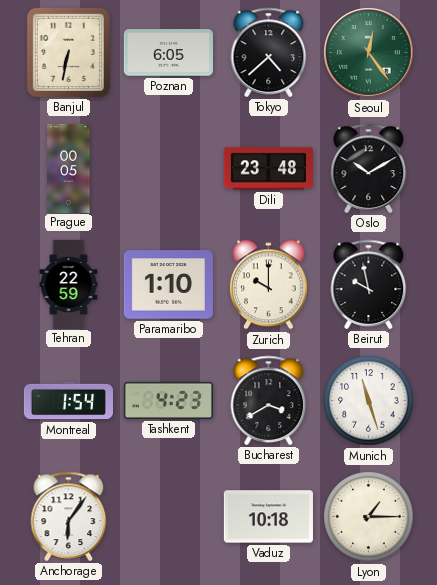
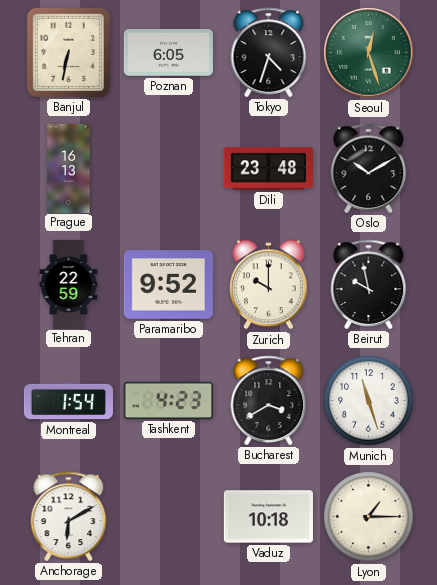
Tokyo: 4:38 -> 4:33 (269, 52)
Seoul: 12:24 -> 12:27 (369, 53)
Prague: 00:05 -> 16:13 (69, 168)
Paramaribo: 1:10 -> 9:52 (168, 285)
Anchorage: 6:06 -> 6:10 (69, 516)
